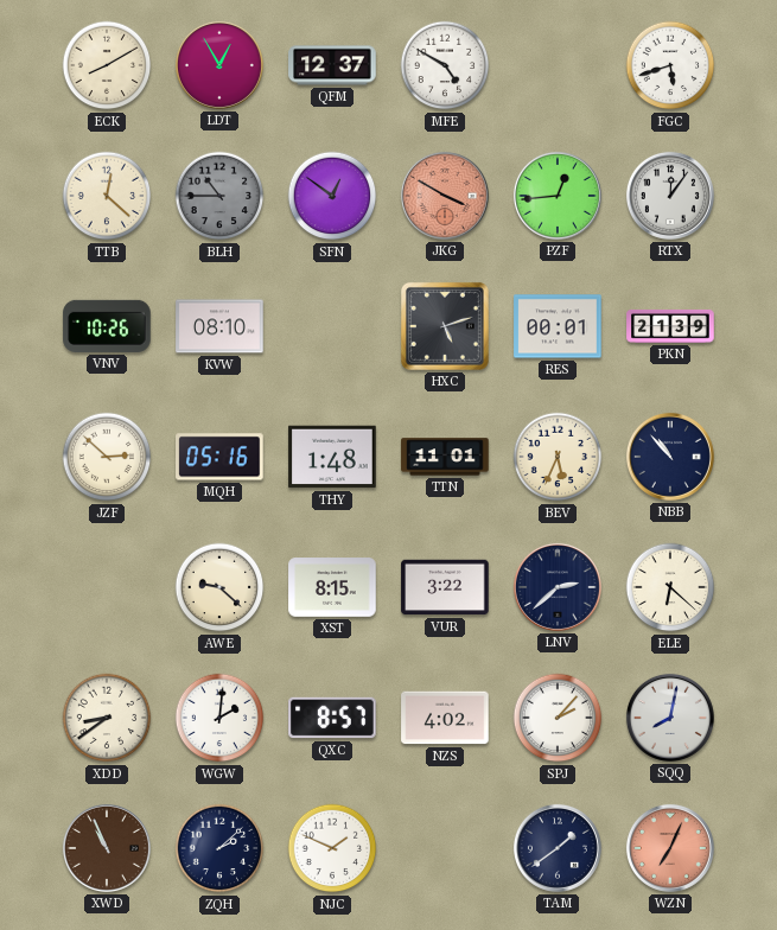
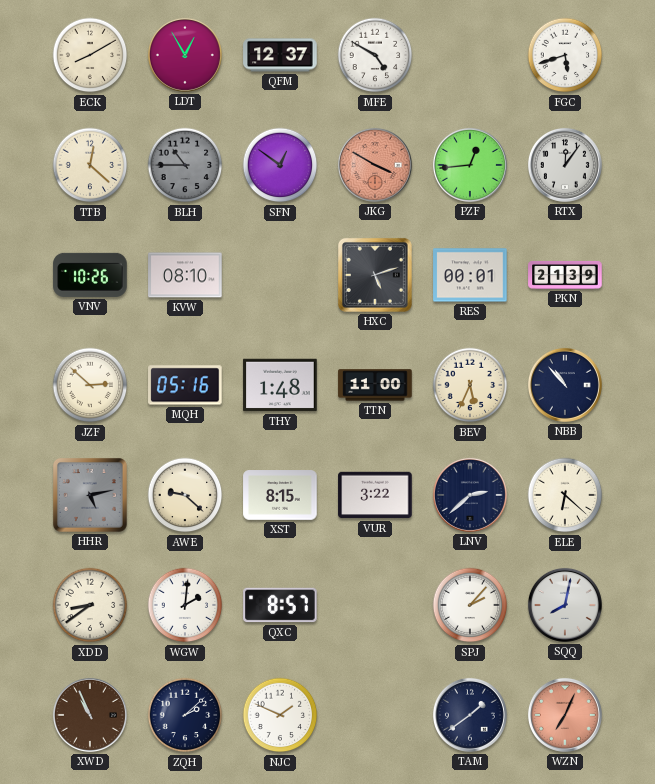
TTN: 11:01 -> 11:00 (375, 385)
HHR: none -> 5:13 (90, 495)
NZS: 4:02 -> none (445, 718)
